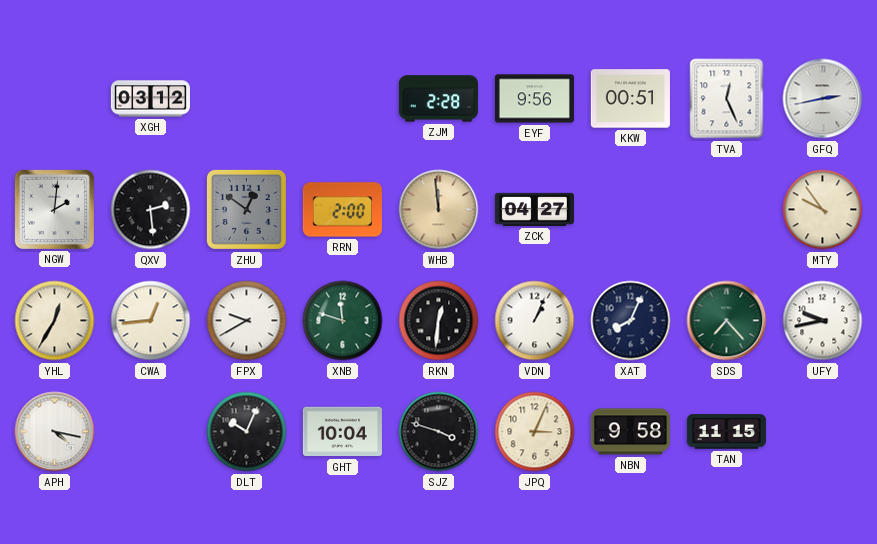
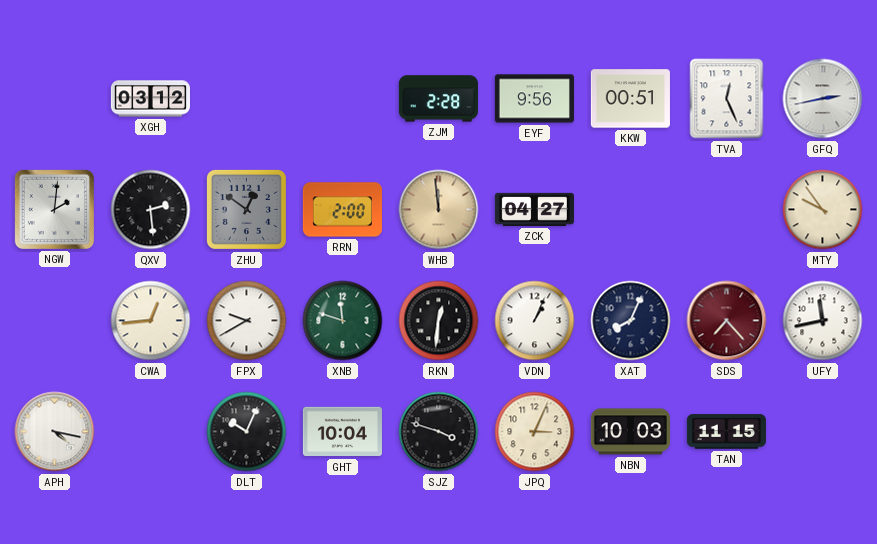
YHL: 12:35 -> none (55, 321)
SDS dial: green -> burgundy (727, 321)
UFY: 9:43 -> 11:43 (823, 321)
NBN: 9:58 -> 10:03 (630, 432)
